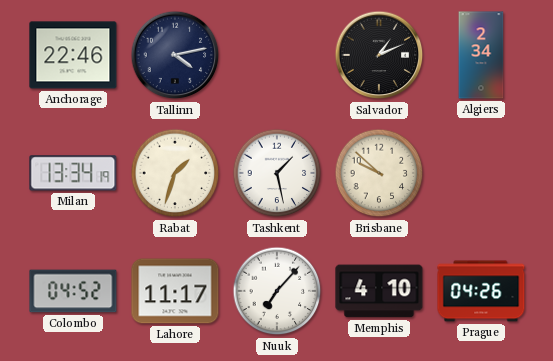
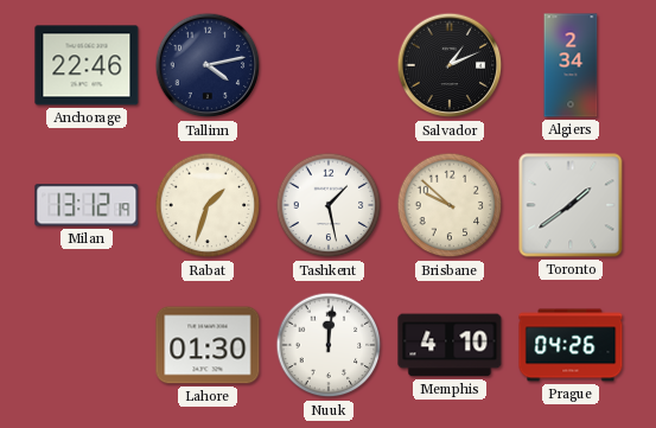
Milan: 13:34 -> 13:12 (87, 205)
Toronto: none -> 1:39 (571, 205)
Colombo: 04:52 -> none (73, 291)
Lahore: 11:17 -> 01:30 (208, 345)
Nuuk: 7:07 -> 12:01 (329, 345)
